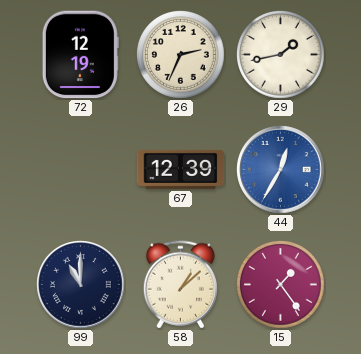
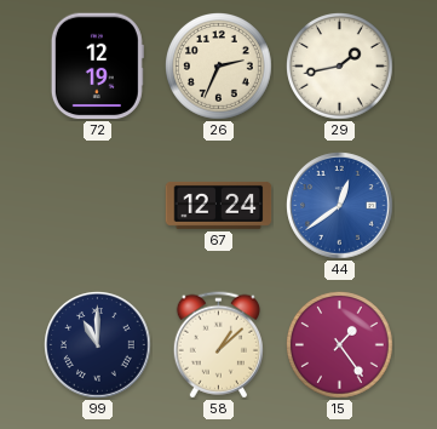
67: 12:39 -> 12:24 (219, 205)
44: 12:35 -> 12:39 (340, 206)
